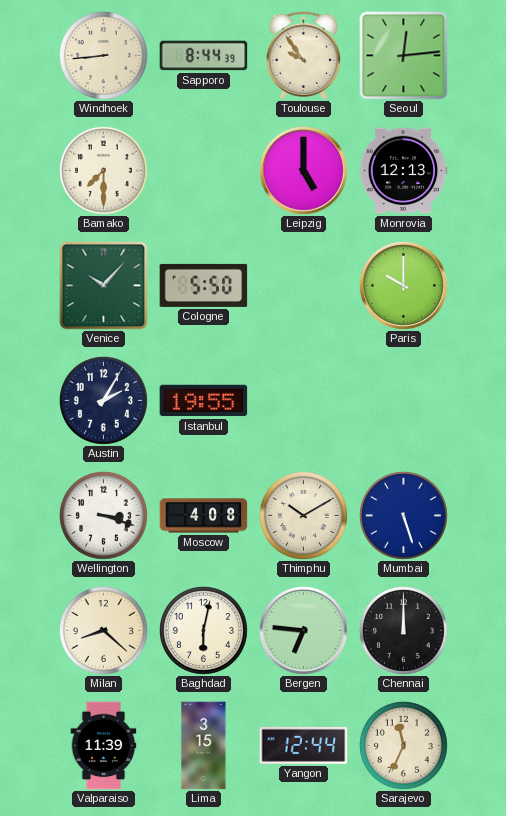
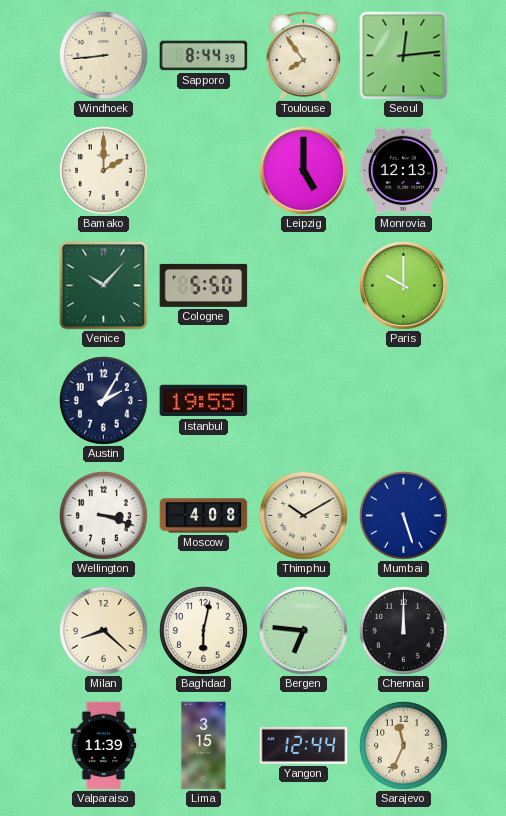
Toulouse: 9:54 -> 7:54 (304, 56)
Bamako: 7:30 -> 2:00 (103, 170)
